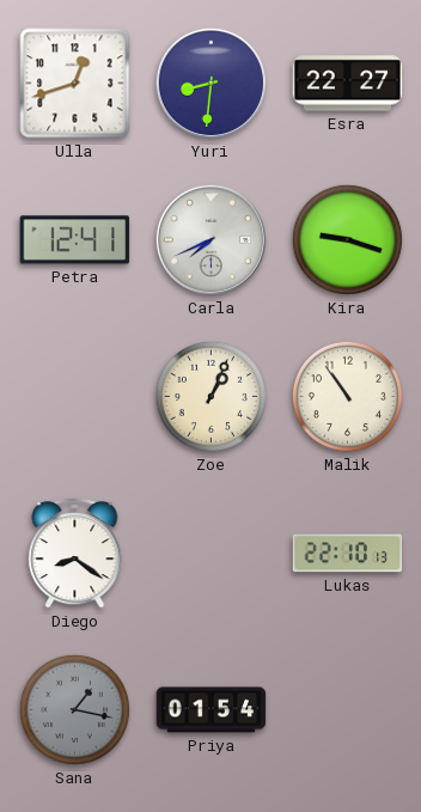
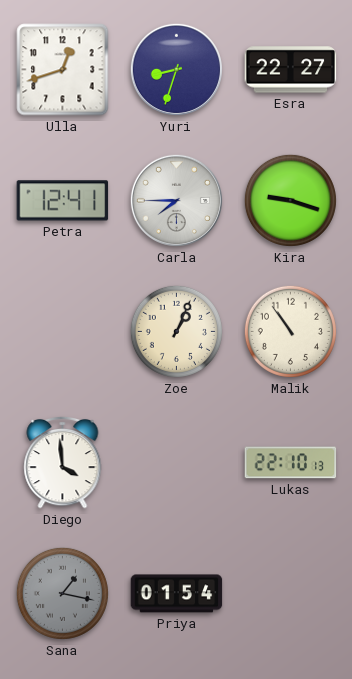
Yuri: 8:31 -> 8:33 (176, 69)
Carla: 7:41 -> 7:45 (176, 200)
Diego: 8:21 -> 3:59 (63, 462)
